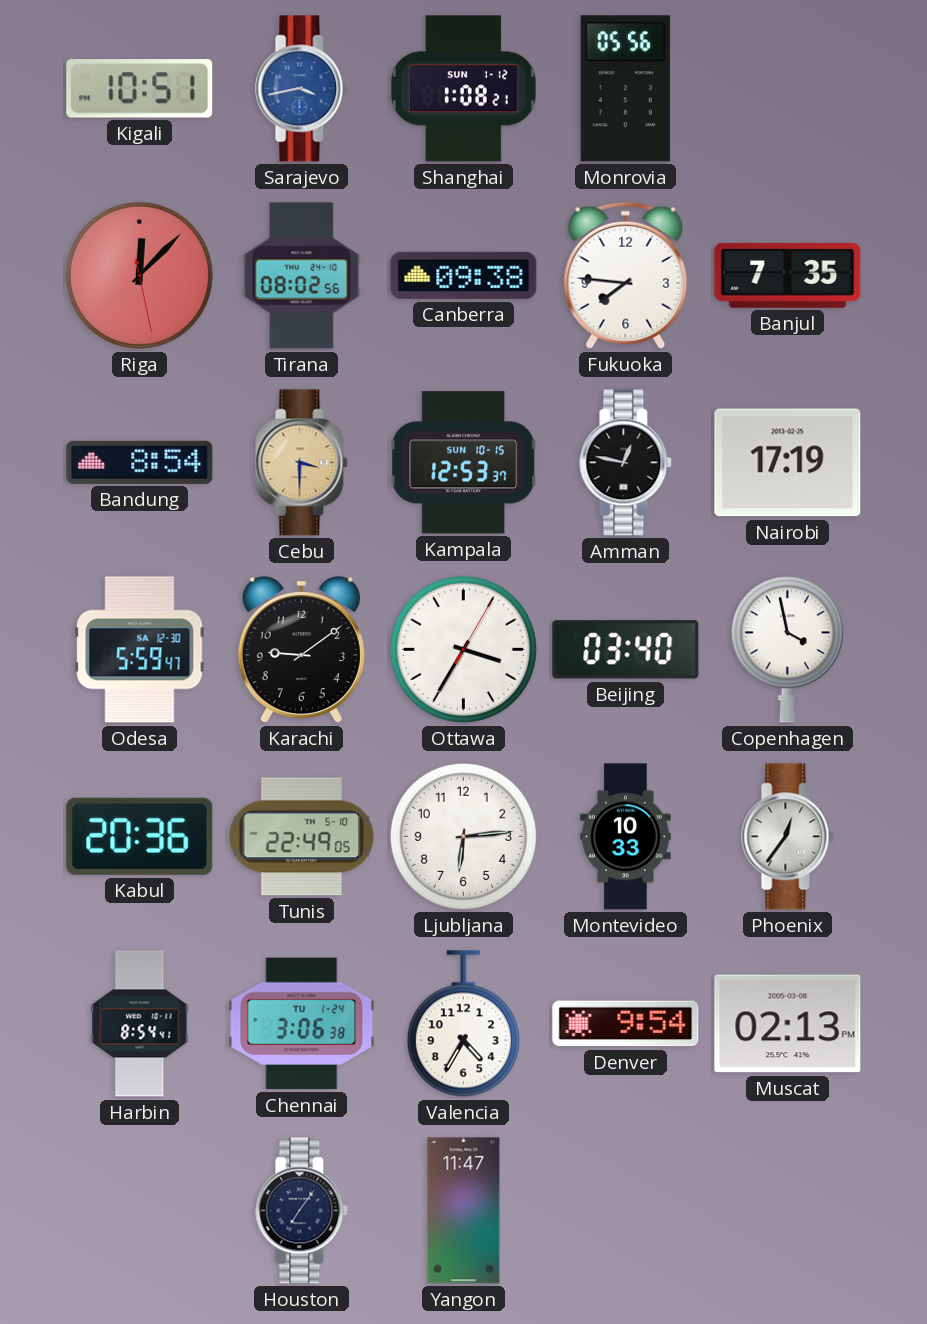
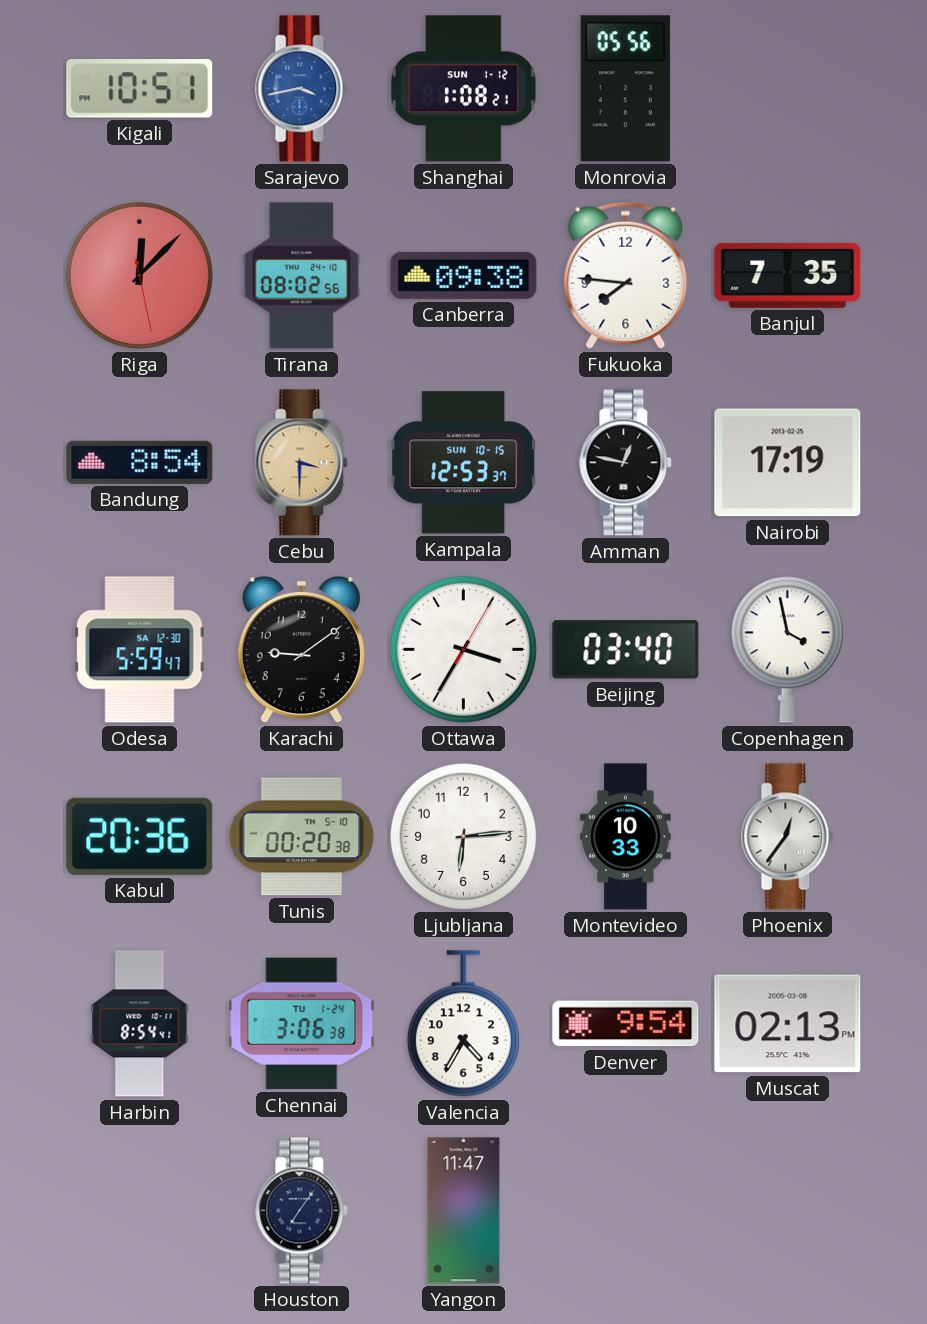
Tunis: 22:49 -> 00:20 (302, 837)
